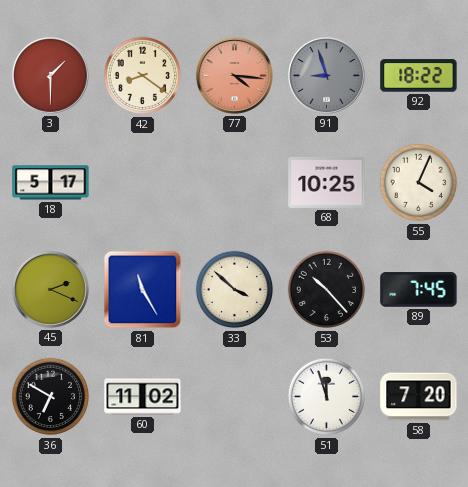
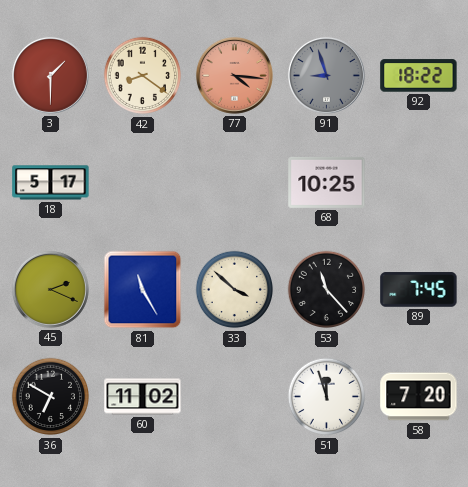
55: 4:04 -> none (419, 183)
53: 10:23 -> 11:23 (327, 290)
